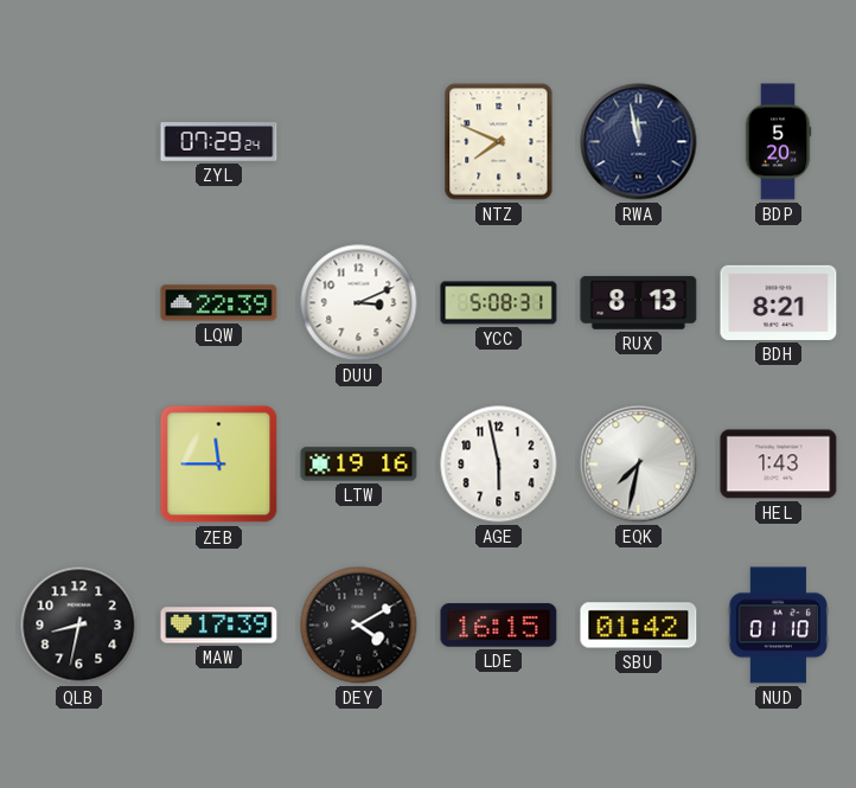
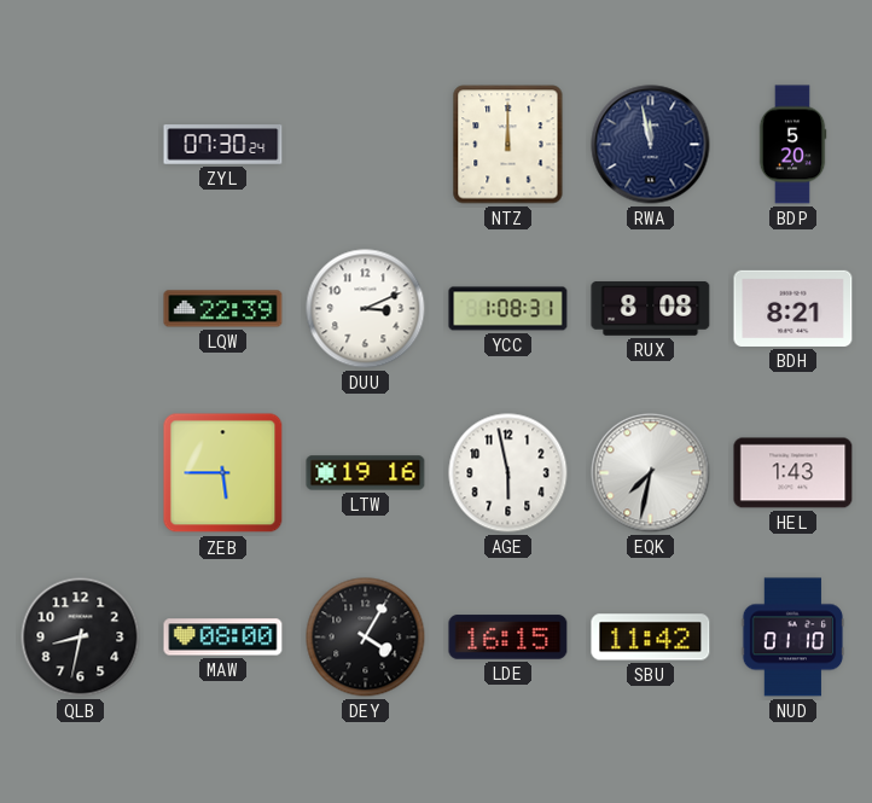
ZYL: 07:29 -> 07:30 (223, 145)
NTZ: 7:49 -> 12:00 (508, 145)
YCC: 5:08 -> 1:08 (508, 309)
RUX: 8:13 -> 8:08 (651, 308)
ZEB: 11:45 -> 5:45 (223, 473)
MAW: 17:39 -> 08:00 (223, 638)
DEY: 4:10 -> 4:05 (366, 638)
SBU: 01:42 -> 11:42 (651, 638)
